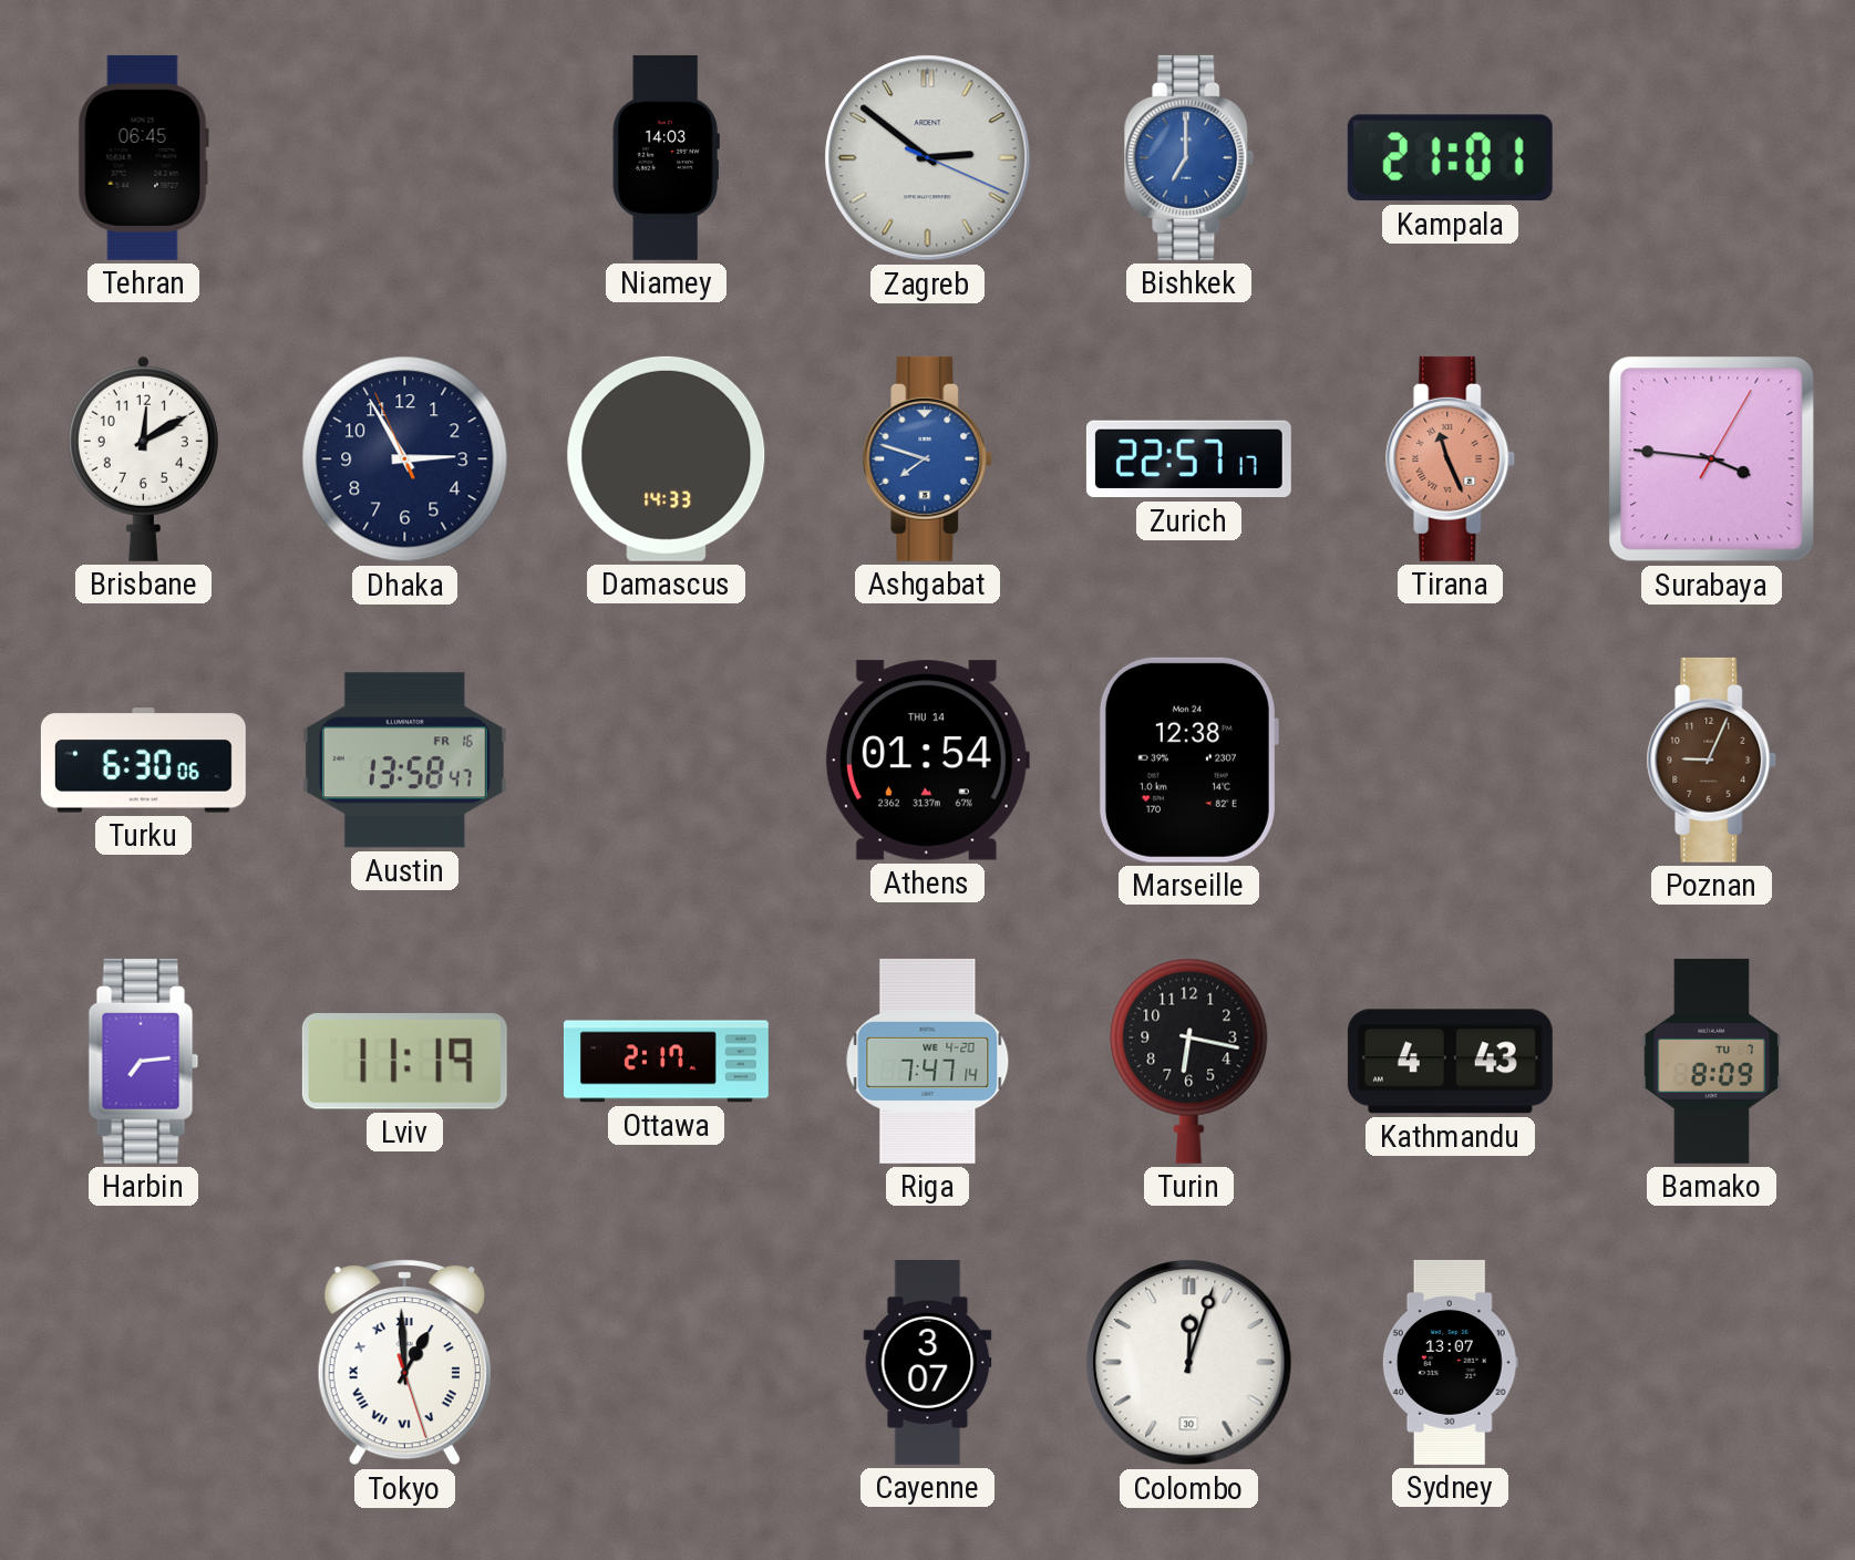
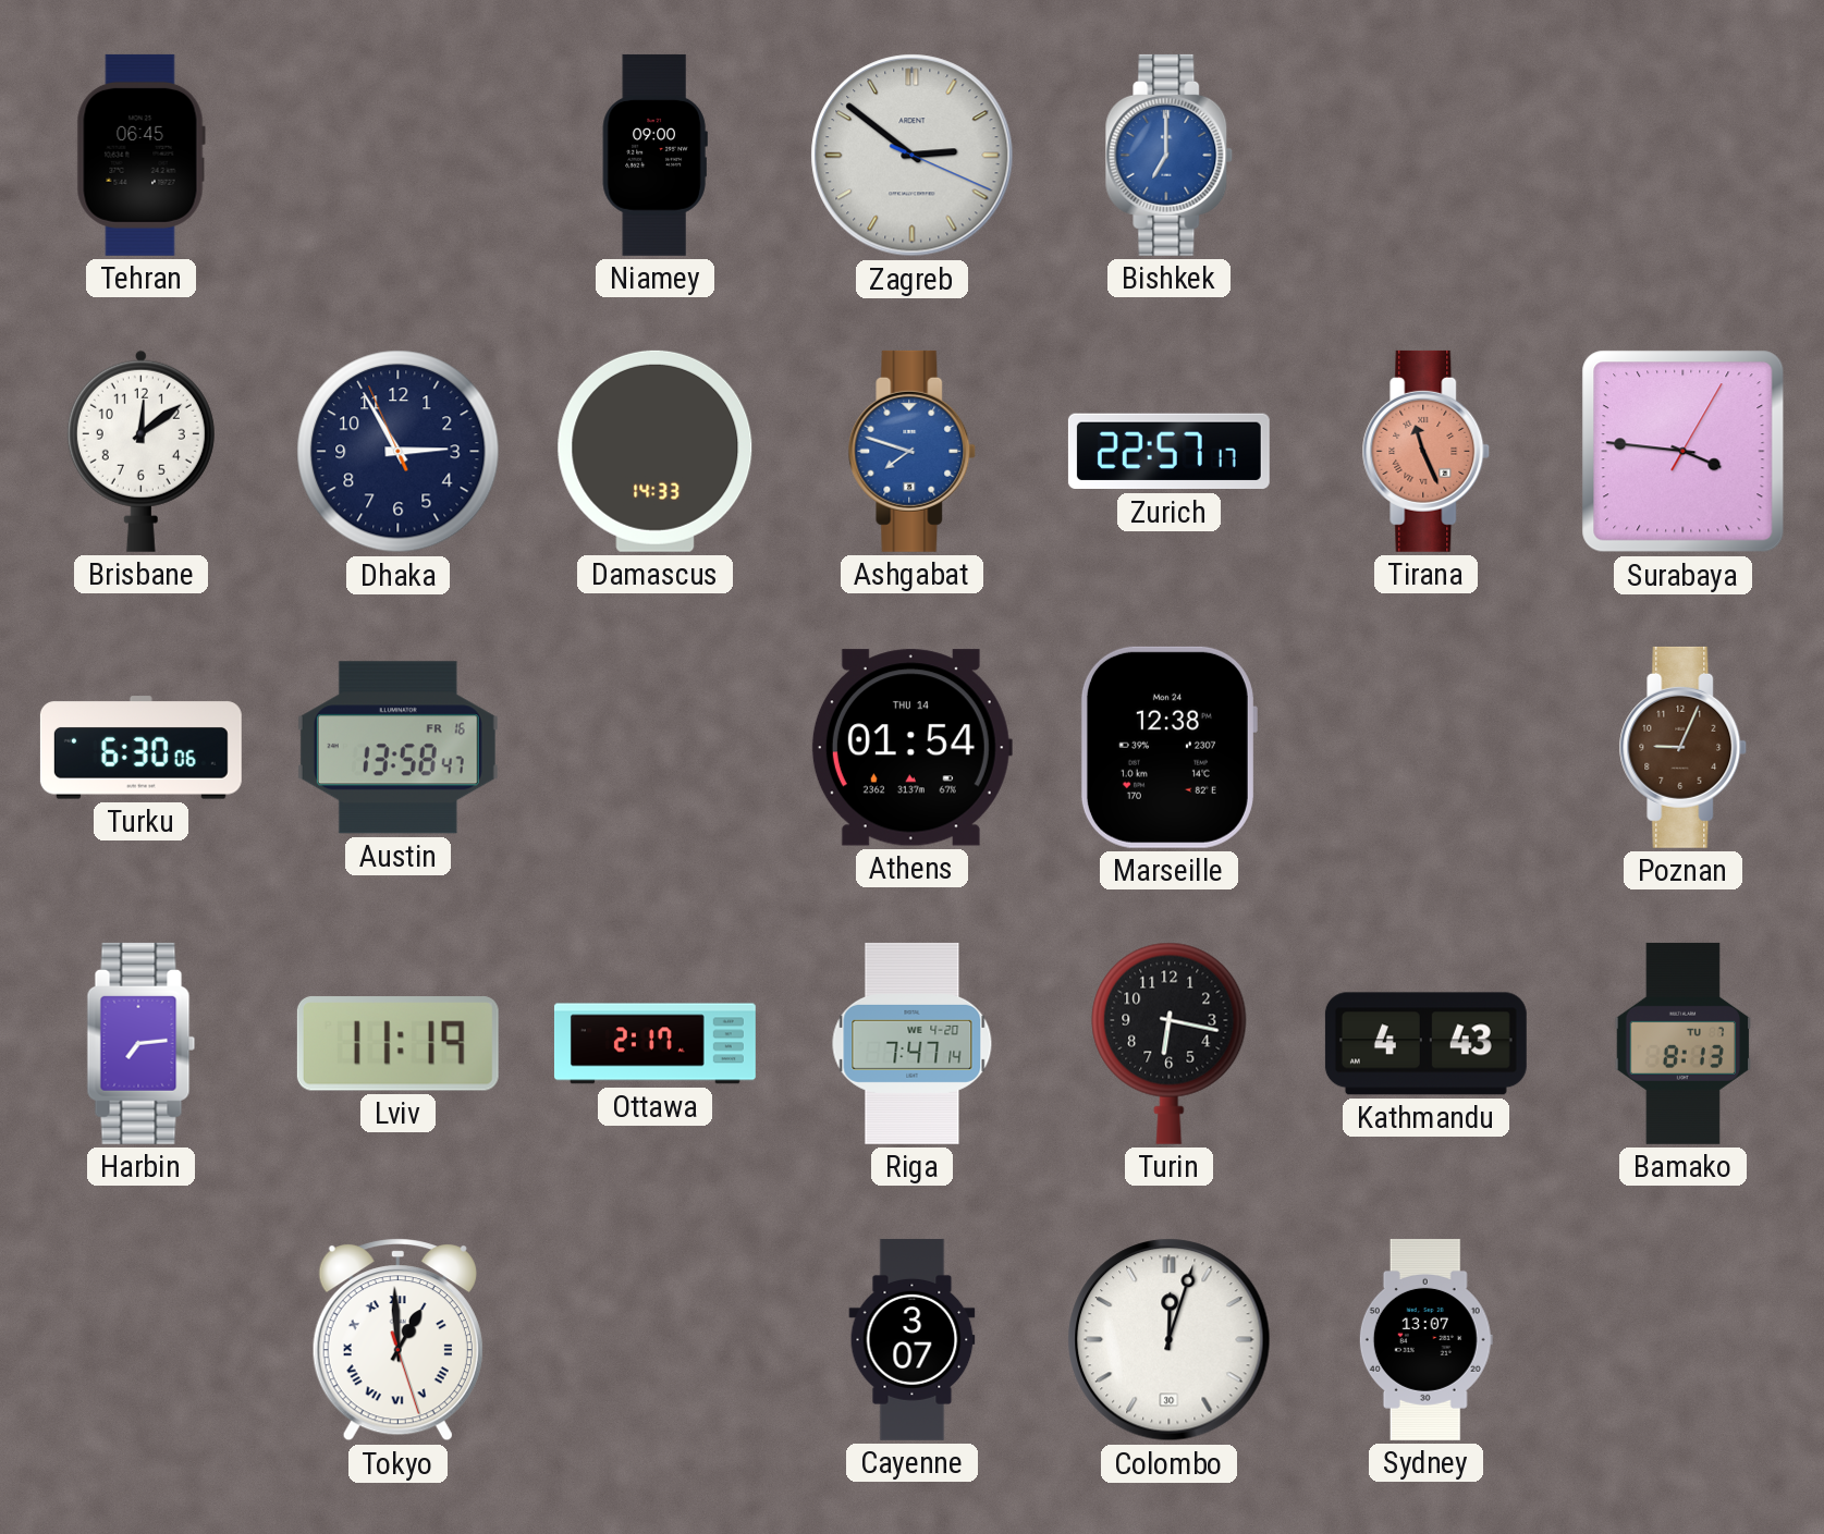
Niamey: 14:03 -> 09:00 (654, 155)
Kampala: 21:01 -> none (1450, 158)
Brisbane: 12:10 -> 12:09 (140, 451)
Bamako: 8:09 -> 8:13 (1684, 1043)
